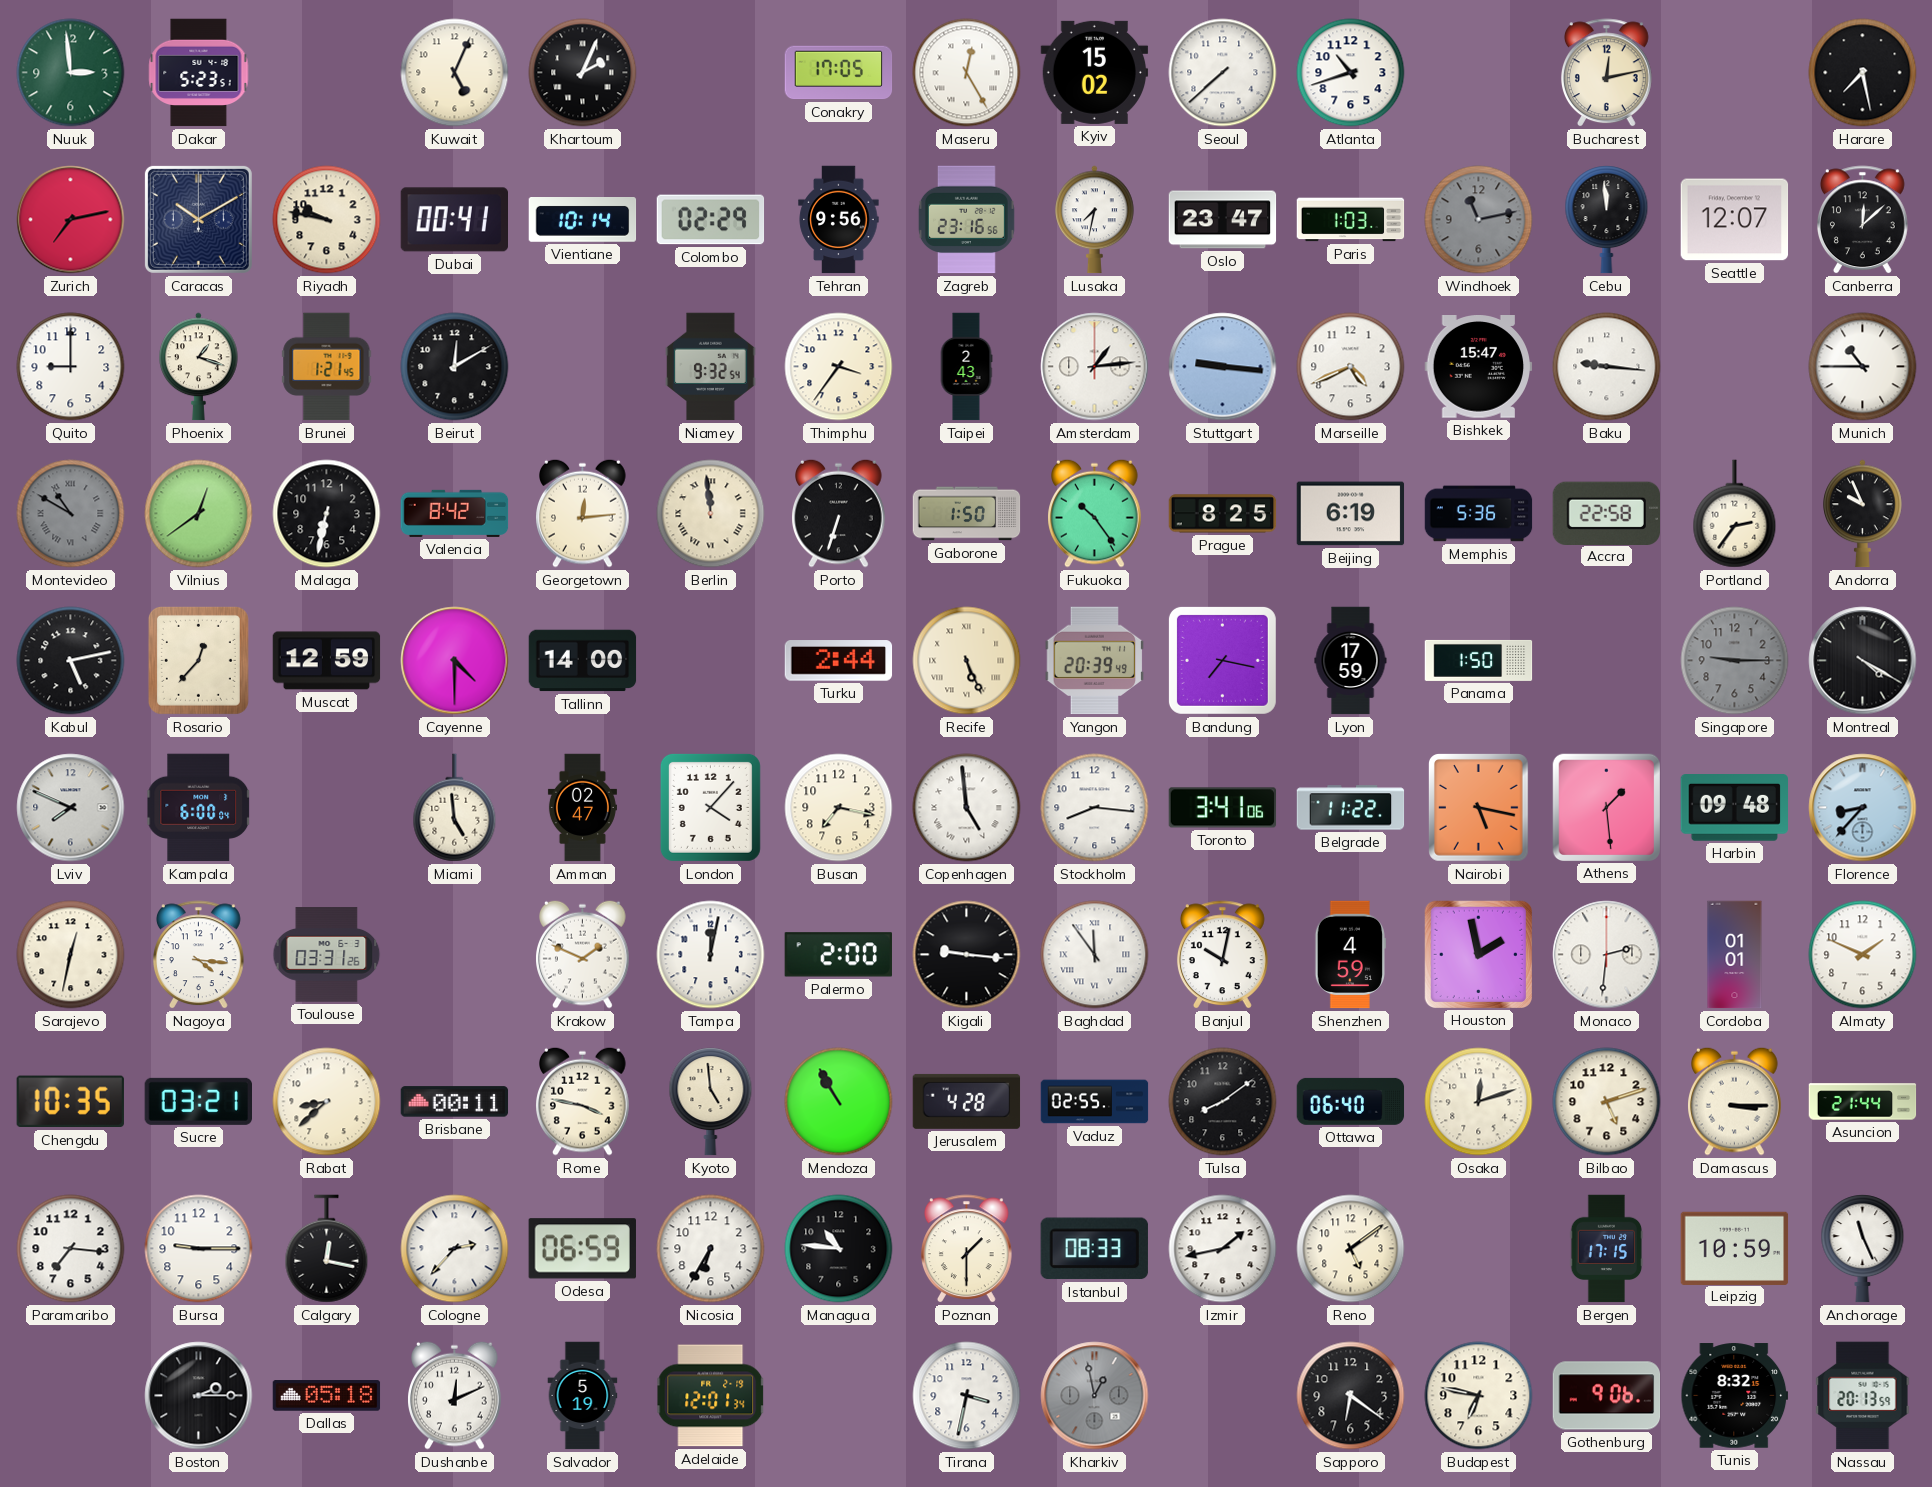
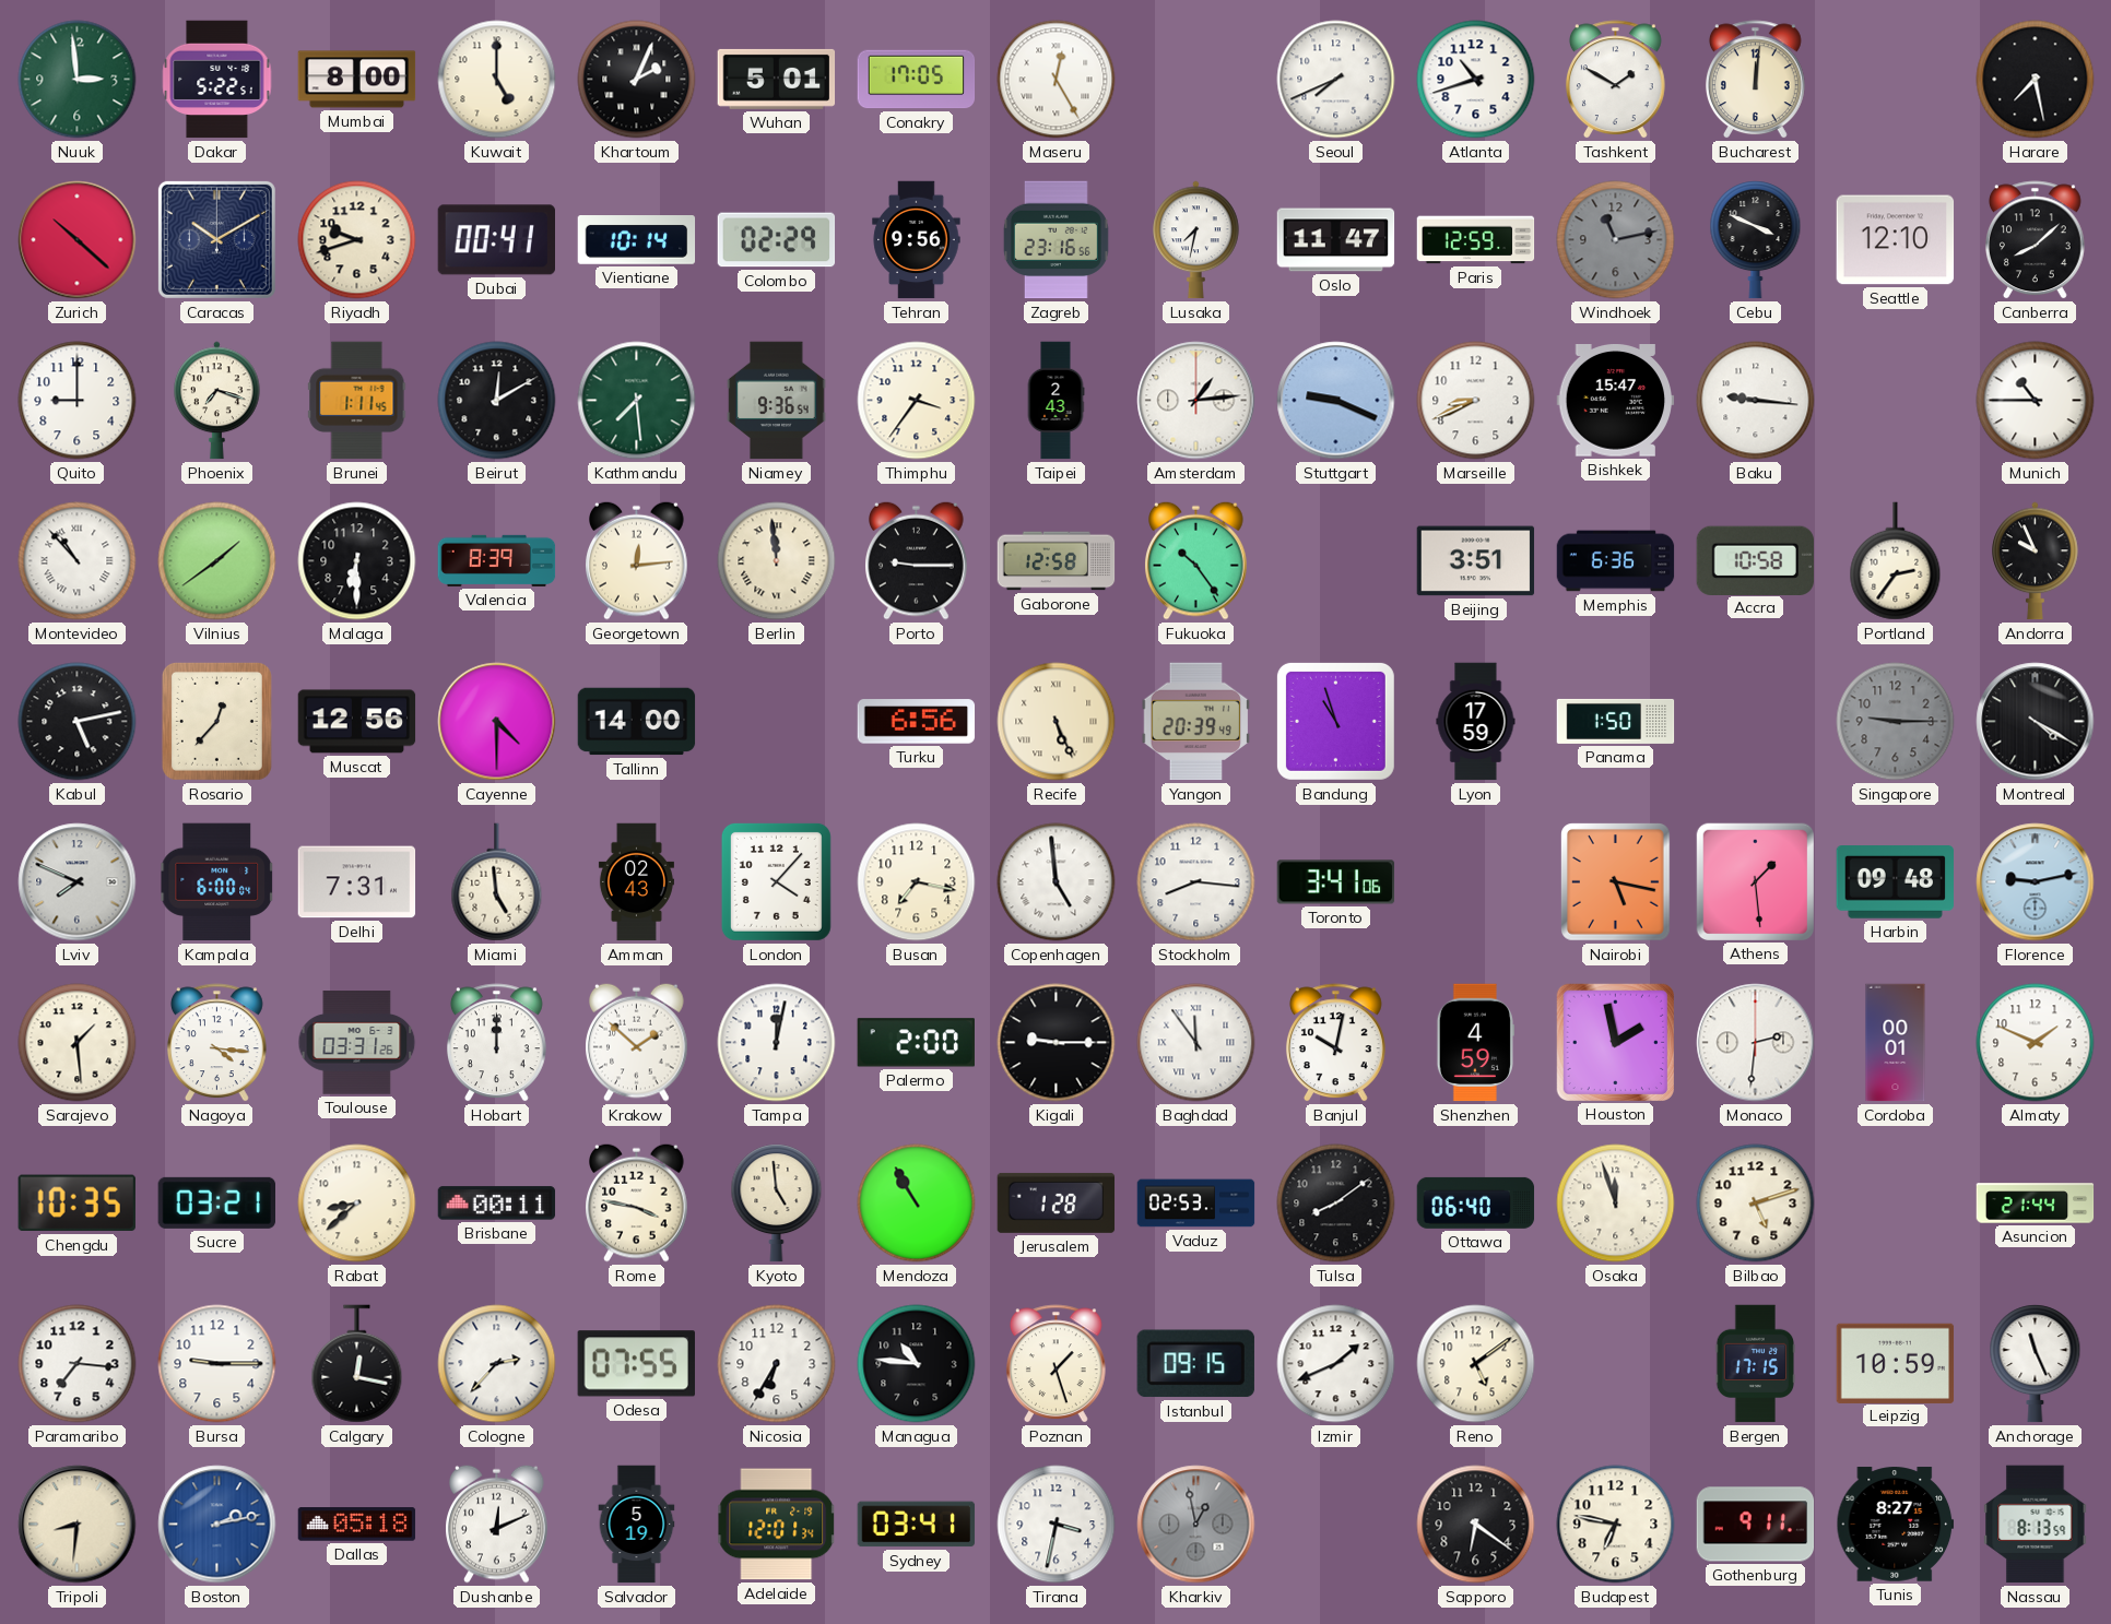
Dakar: 5:23 -> 5:22 (217, 80)
Mumbai: none -> 8:00 (357, 80)
Kuwait: 5:04 -> 5:00 (497, 80)
Wuhan: none -> 5:01 (777, 79)
Kyiv: 15:02 -> none (1095, 72)
Seoul: 7:38 -> 7:41 (1336, 80)
Tashkent: none -> 1:50 (1615, 80)
Bucharest: 12:13 -> 12:01 (1755, 80)
Zurich: 7:13 -> 10:22 (78, 240)
Riyadh: 9:47 -> 9:42 (357, 240)
Oslo: 23:47 -> 11:47 (1336, 240)
Paris: 1:03 -> 12:59 (1476, 240)
Cebu: 11:59 -> 3:49 (1756, 240)
Seattle: 12:07 -> 12:10 (1896, 240)
Canberra: 12:08 -> 8:08 (2035, 240)
Phoenix: 1:18 -> 7:18 (217, 401)
Brunei: 1:21 -> 1:11 (357, 401)
Kathmandu: none -> 7:29 (637, 401)
Niamey: 9:32 -> 9:36 (777, 401)
Stuttgart: 9:16 -> 9:19 (1336, 401)
Marseille: 4:41 -> 8:41 (1476, 401)
Montevideo: 10:50 -> 10:53 (78, 561)
Montevideo dial: grey -> white (78, 561)
Vilnius: 12:39 -> 1:39 (217, 561)
Malaga: 6:32 -> 6:30 (357, 561)
Valencia: 8:42 -> 8:39 (497, 560)
Porto: 6:33 -> 9:15 (917, 560)
Gaborone: 1:50 -> 12:58 (1057, 561)
Prague: 8:25 -> none (1223, 514)
Beijing: 6:19 -> 3:51 (1476, 561)
Memphis: 5:36 -> 6:36 (1616, 561)
Accra: 22:58 -> 10:58 (1755, 560)
Muscat: 12:59 -> 12:56 (357, 722)
Turku: 2:44 -> 6:56 (917, 722)
Bandung: 7:17 -> 10:57 (1335, 721)
Delhi: none -> 7:31 (357, 882)
Amman: 02:47 -> 02:43 (636, 882)
Belgrade: 11:22 -> none (1351, 808)
Florence: 8:37 -> 9:13 (2036, 882)
Sarajevo: 12:32 -> 1:29 (78, 1043)
Hobart: none -> 12:00 (496, 1043)
Krakow: 1:49 -> 1:52 (637, 1042)
Kigali: 9:16 -> 9:15 (1057, 1043)
Cordoba: 01:01 -> 00:01 (1896, 1043)
Jerusalem: 4:28 -> 1:28 (1057, 1202)
Vaduz: 02:55 -> 02:53 (1196, 1204)
Osaka: 12:12 -> 11:57 (1616, 1204)
Damascus: 3:15 -> none (1735, 1101)
Odesa: 06:59 -> 07:55 (636, 1364)
Poznan: 1:30 -> 1:27 (1055, 1364)
Istanbul: 08:33 -> 09:15 (1195, 1364)
Izmir: 1:43 -> 1:41 (1336, 1364)
Tripoli: none -> 8:31 (78, 1525)
Boston: 2:15 -> 2:13 (217, 1525)
Boston dial: black -> blue (217, 1525)
Sydney: none -> 03:41 (917, 1525)
Gothenburg: 9:06 -> 9:11 (1756, 1525)
Tunis: 8:32 -> 8:27 (1896, 1525)
Nassau: 20:13 -> 8:13 (2036, 1525)
